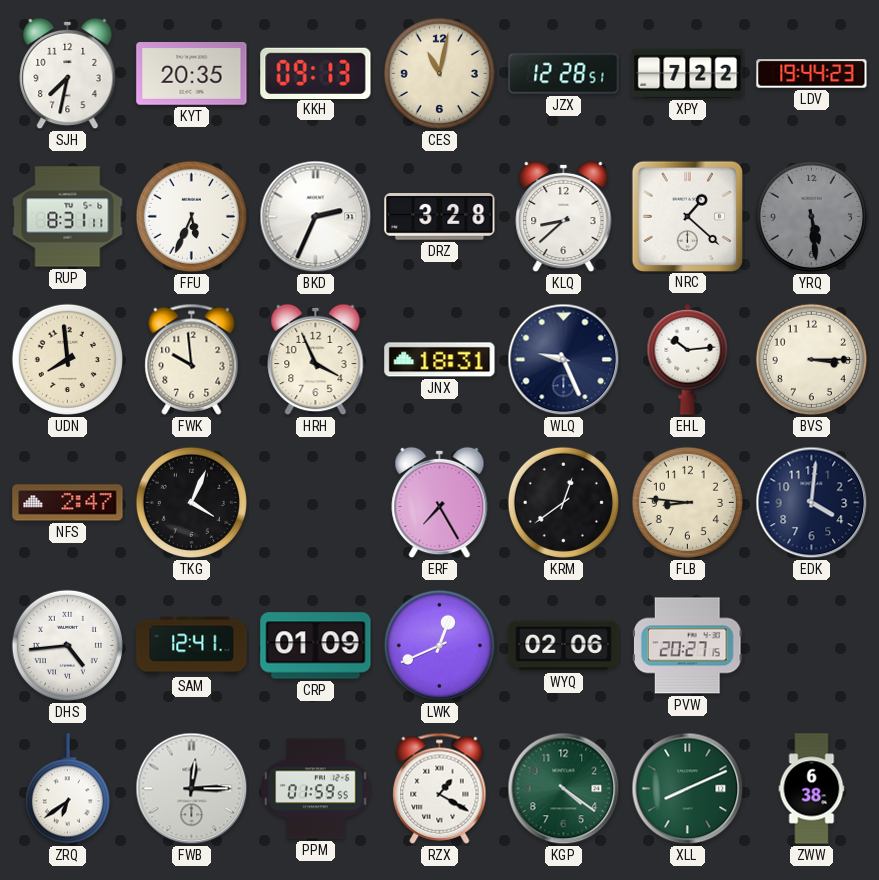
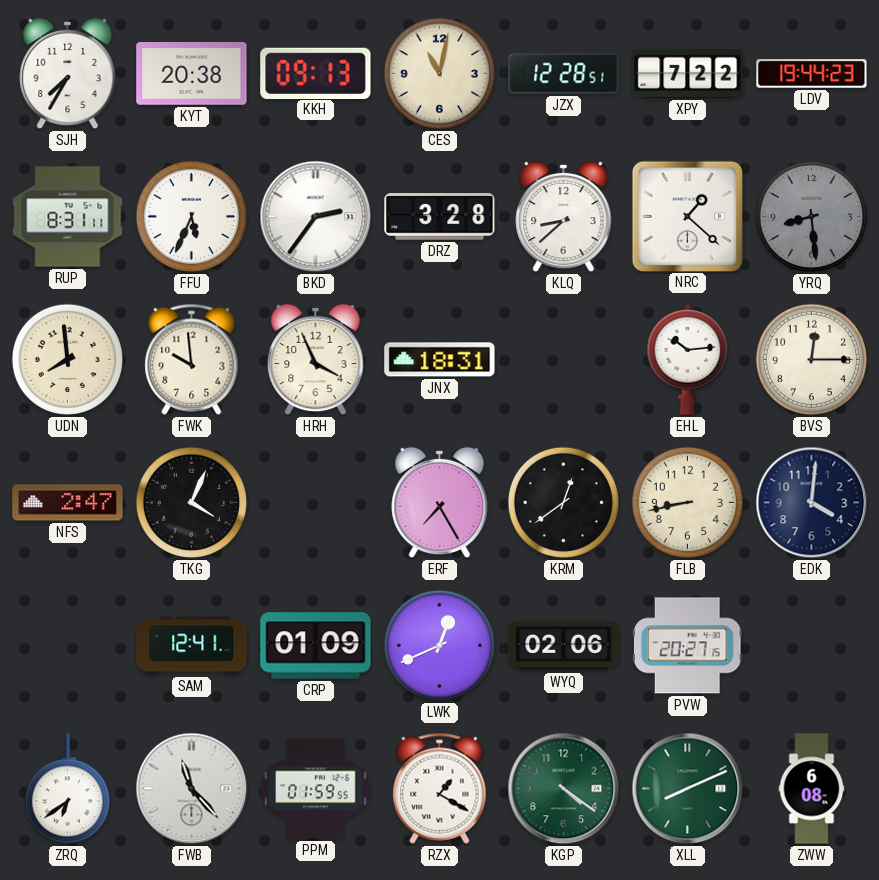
SJH: 7:32 -> 7:35 (68, 74)
KYT: 20:35 -> 20:38 (192, 74)
BKD: 2:34 -> 2:36 (316, 217)
YRQ: 5:29 -> 8:29 (811, 216)
WLQ: 9:26 -> none (564, 360)
BVS: 3:15 -> 12:15 (811, 359)
FLB: 8:46 -> 8:43 (687, 502)
DHS: 4:44 -> none (67, 645)
FWB: 12:15 -> 11:23 (192, 789)
ZWW: 6:38 -> 6:08 (812, 789)
